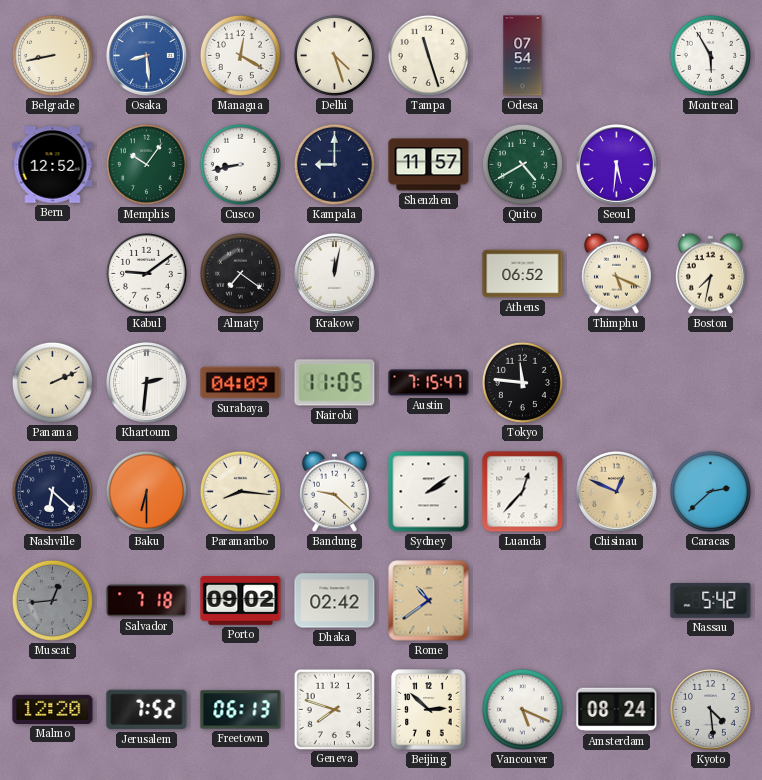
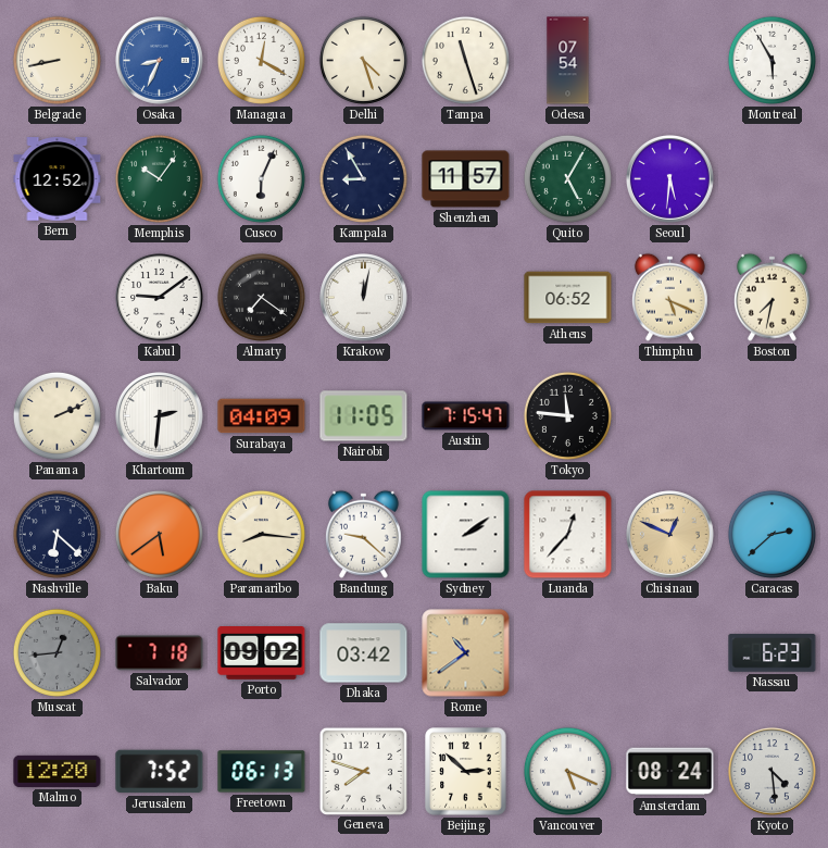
Osaka: 8:29 -> 8:34 (160, 61)
Cusco: 8:43 -> 6:04 (261, 178)
Kampala: 9:00 -> 8:55 (363, 178)
Quito: 4:40 -> 5:05 (567, 178)
Baku: 6:30 -> 5:39 (159, 534)
Dhaka: 02:42 -> 03:42 (364, 653)
Nassau: 5:42 -> 6:23 (773, 652)
